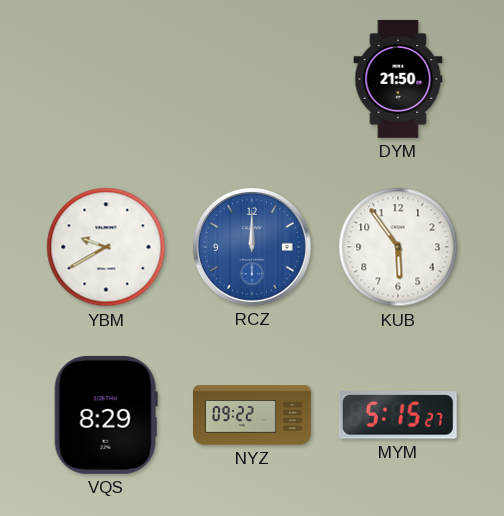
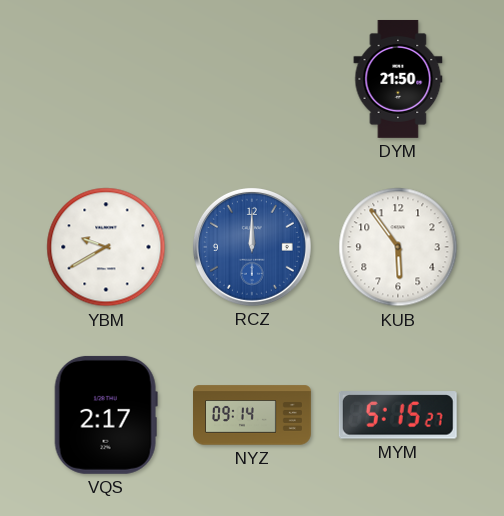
VQS: 8:29 -> 2:17 (106, 415)
NYZ: 09:22 -> 09:14 (253, 415)
